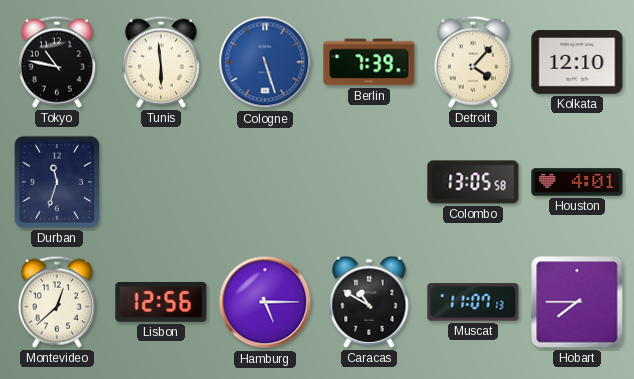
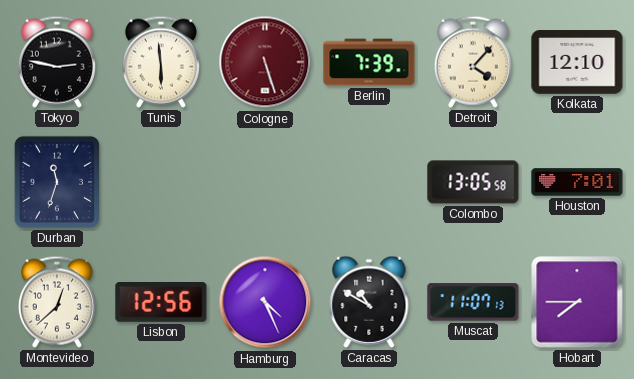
Tokyo: 10:47 -> 2:47 (57, 62)
Cologne dial: blue -> burgundy (265, 62)
Houston: 4:01 -> 7:01 (577, 182)
Hamburg: 5:15 -> 4:26 (265, 302)
